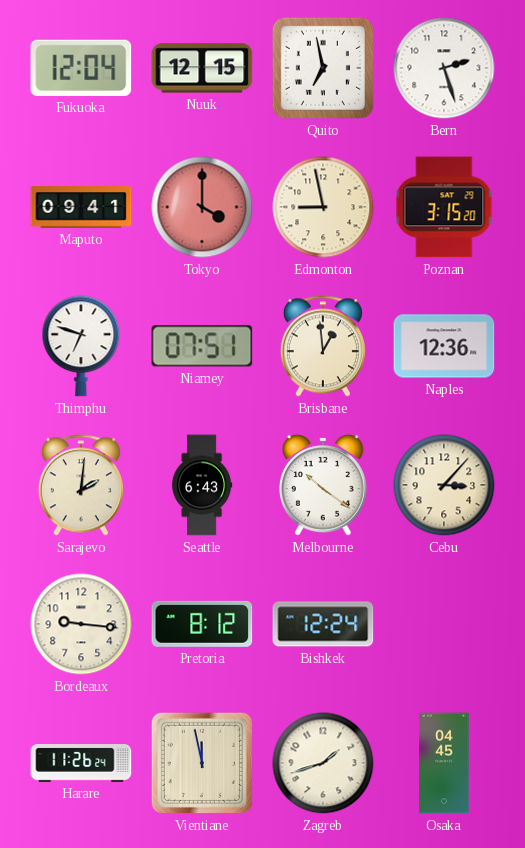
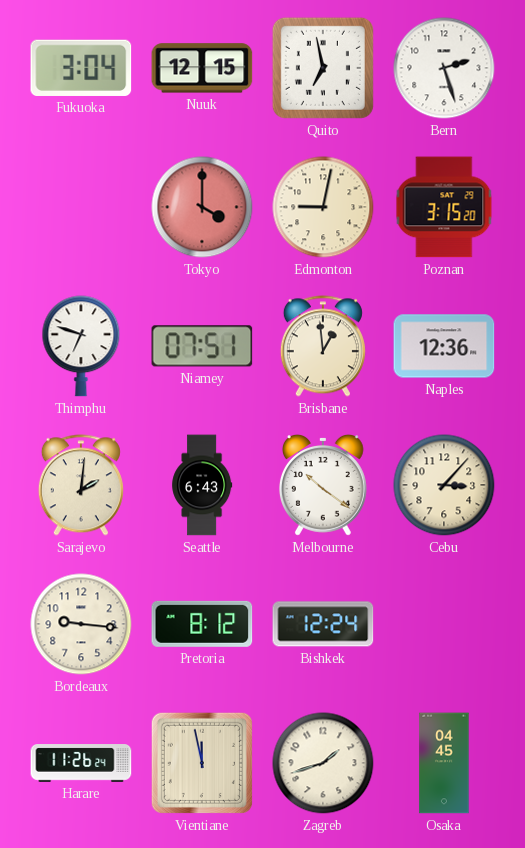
Fukuoka: 12:04 -> 3:04 (81, 68)
Maputo: 09:41 -> none (81, 207)
Edmonton: 8:58 -> 9:02 (323, 207)
